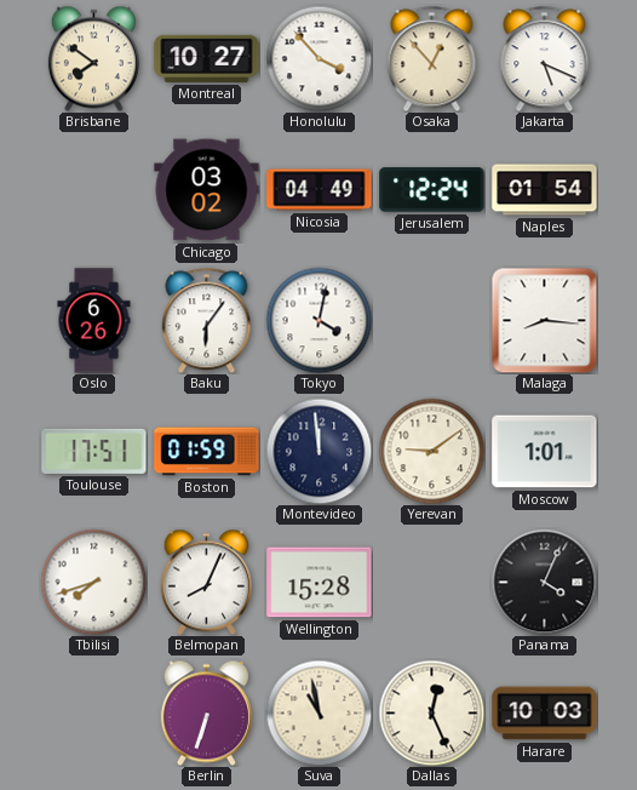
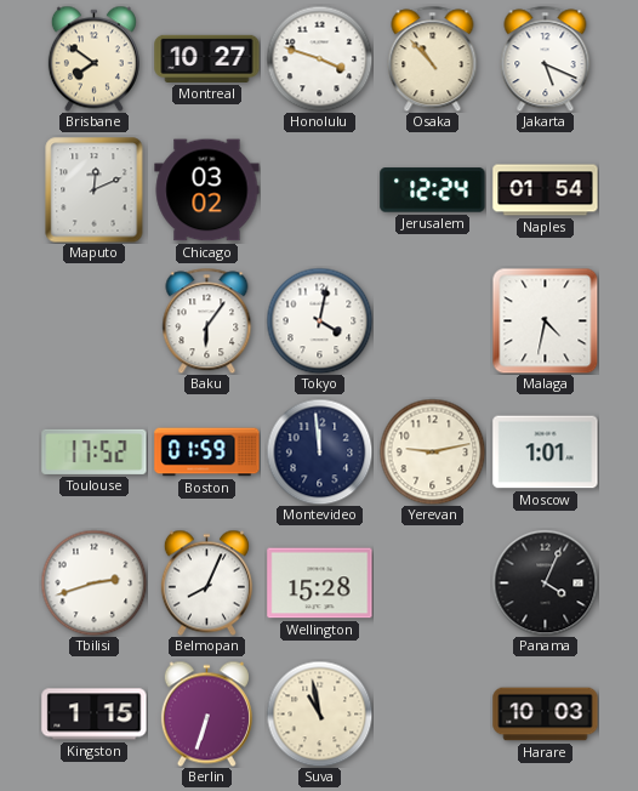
Honolulu: 3:53 -> 3:48 (319, 58)
Osaka: 12:53 -> 10:53 (433, 58)
Maputo: none -> 12:11 (95, 189)
Nicosia: 04:49 -> none (320, 190)
Oslo: 6:26 -> none (94, 321)
Malaga: 8:16 -> 4:32 (545, 320)
Toulouse: 17:51 -> 17:52 (95, 451)
Yerevan: 9:09 -> 9:13 (432, 451)
Tbilisi: 7:42 -> 2:42 (93, 582)
Kingston: none -> 1:15 (95, 715)
Dallas: 12:26 -> none (431, 712)
